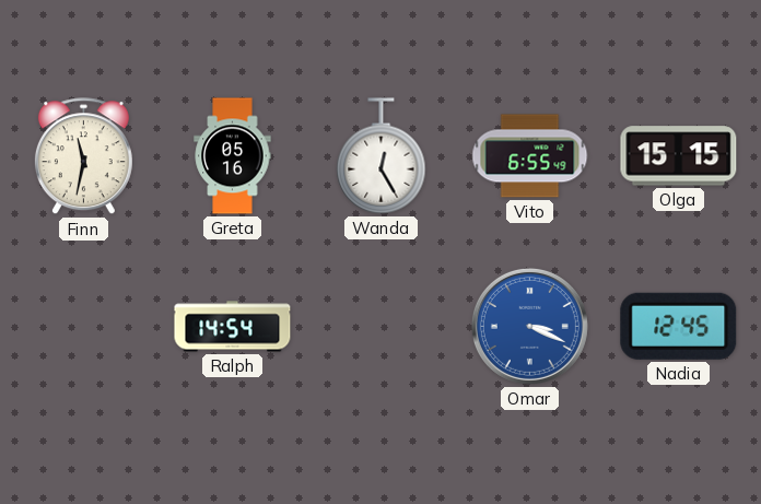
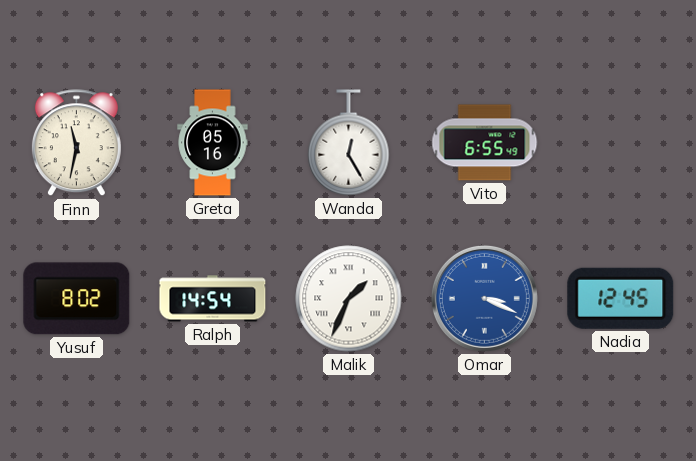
Olga: 15:15 -> none (679, 156)
Yusuf: none -> 8:02 (77, 299)
Malik: none -> 1:34 (349, 299)
